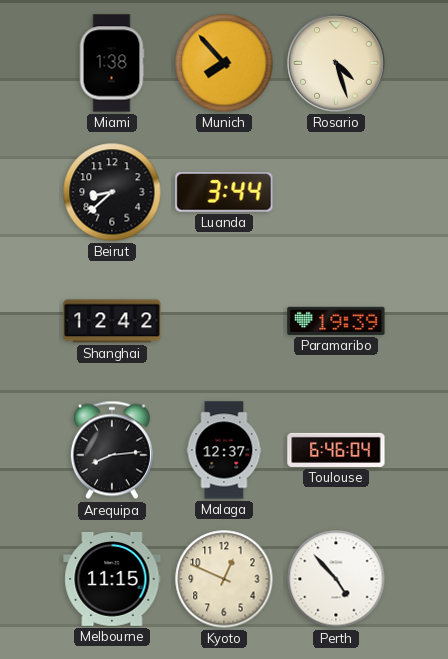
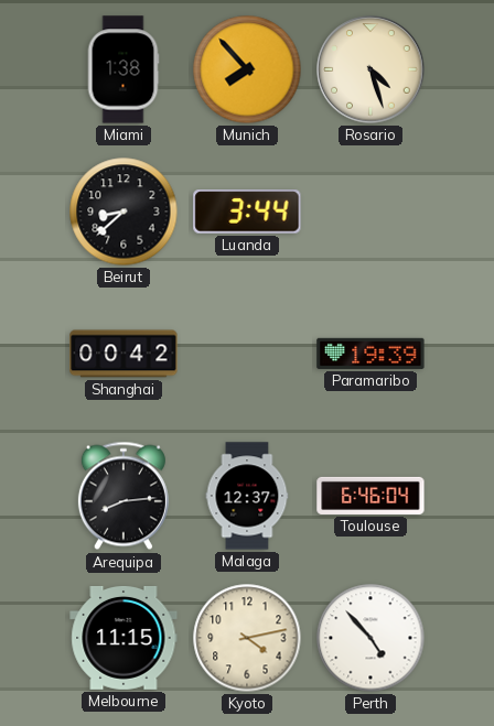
Shanghai: 12:42 -> 00:42 (123, 354)
Kyoto: 12:49 -> 4:13 (247, 638)
